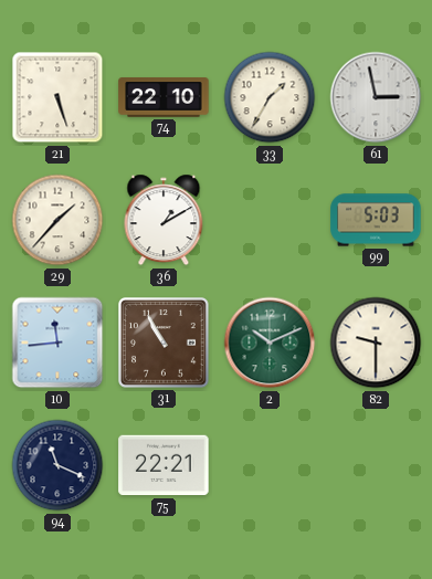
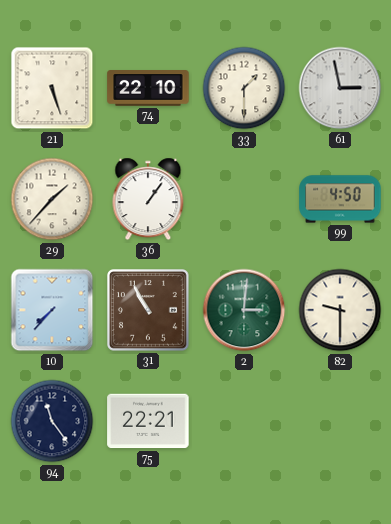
33: 1:35 -> 1:30 (244, 88)
36: 1:10 -> 1:06 (148, 199)
99: 5:03 -> 4:50 (340, 199)
10: 11:44 -> 7:37 (52, 310)
2: 10:11 -> 3:01 (244, 310)
94: 11:19 -> 11:24 (52, 421)
